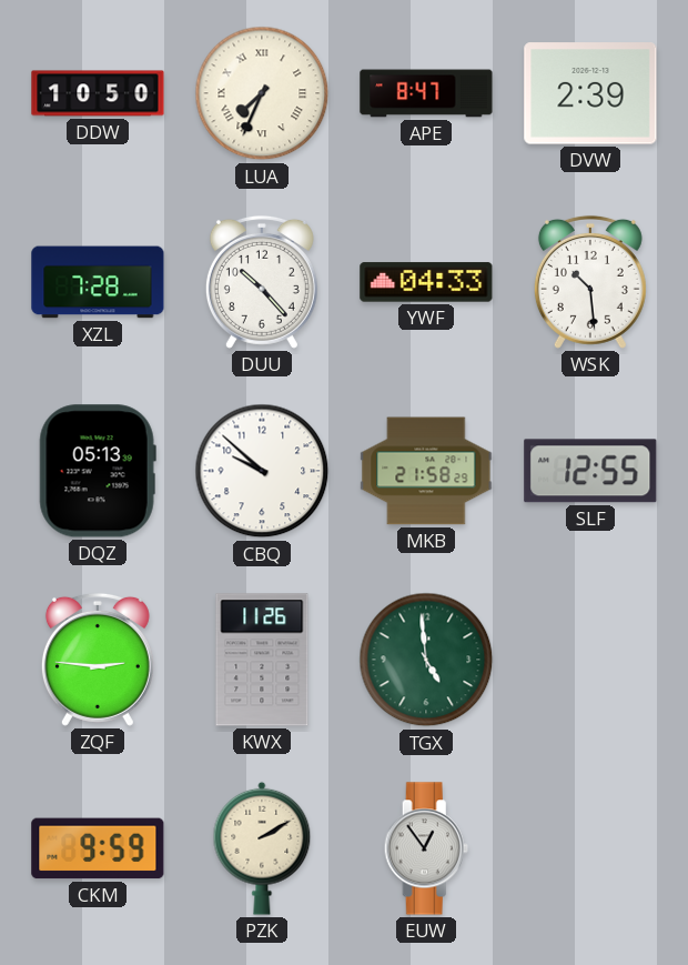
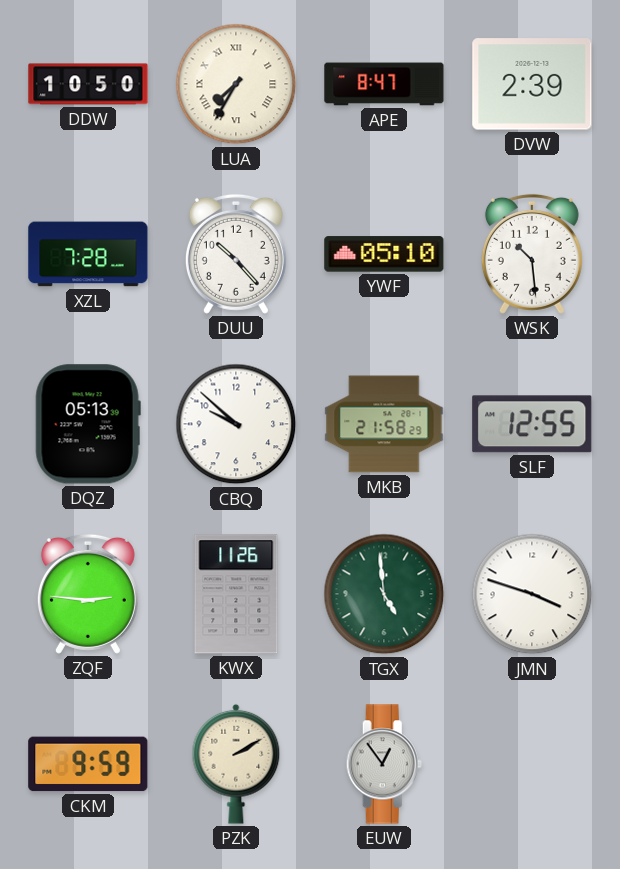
LUA: 7:34 -> 7:35 (236, 84)
YWF: 04:33 -> 05:10 (384, 254)
JMN: none -> 3:48 (532, 594)
